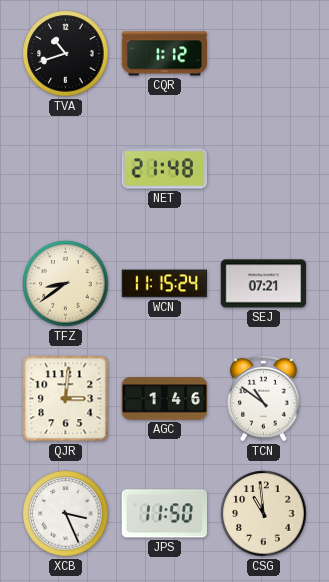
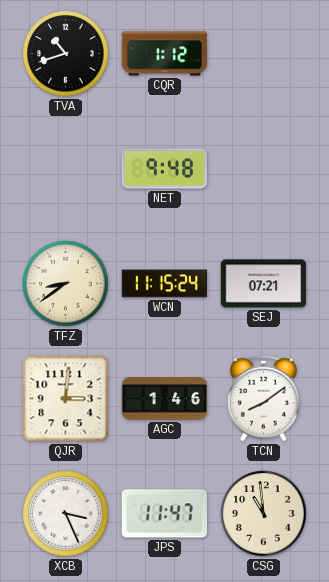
NET: 21:48 -> 9:48 (165, 169)
TCN: 10:51 -> 8:09 (264, 398)
JPS: 11:50 -> 11:47 (164, 514)
